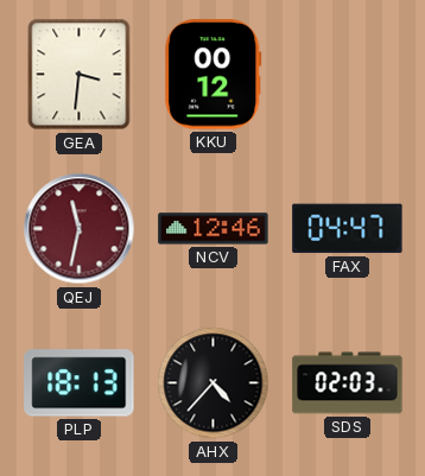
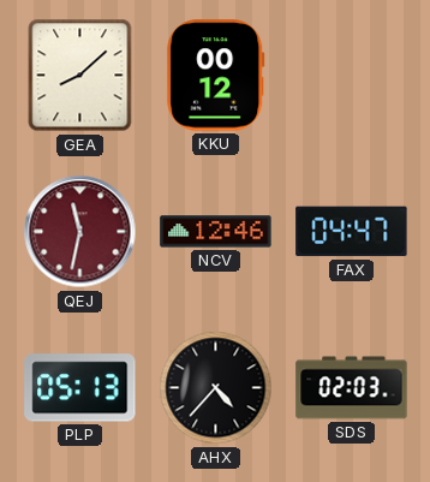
GEA: 3:31 -> 8:08 (80, 76)
PLP: 18:13 -> 05:13 (80, 388)
